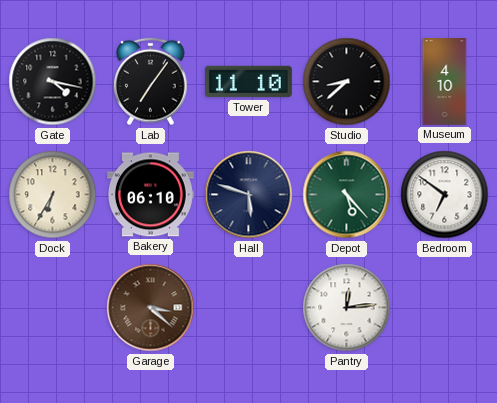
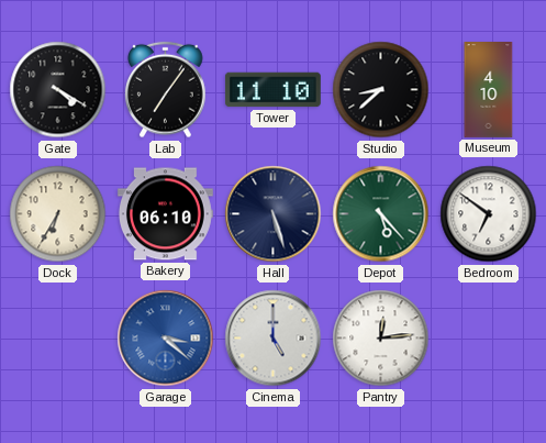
Gate: 4:17 -> 4:20 (58, 90)
Hall: 5:48 -> 5:27 (274, 214)
Garage dial: brown -> blue (166, 339)
Cinema: none -> 5:00 (274, 339)
